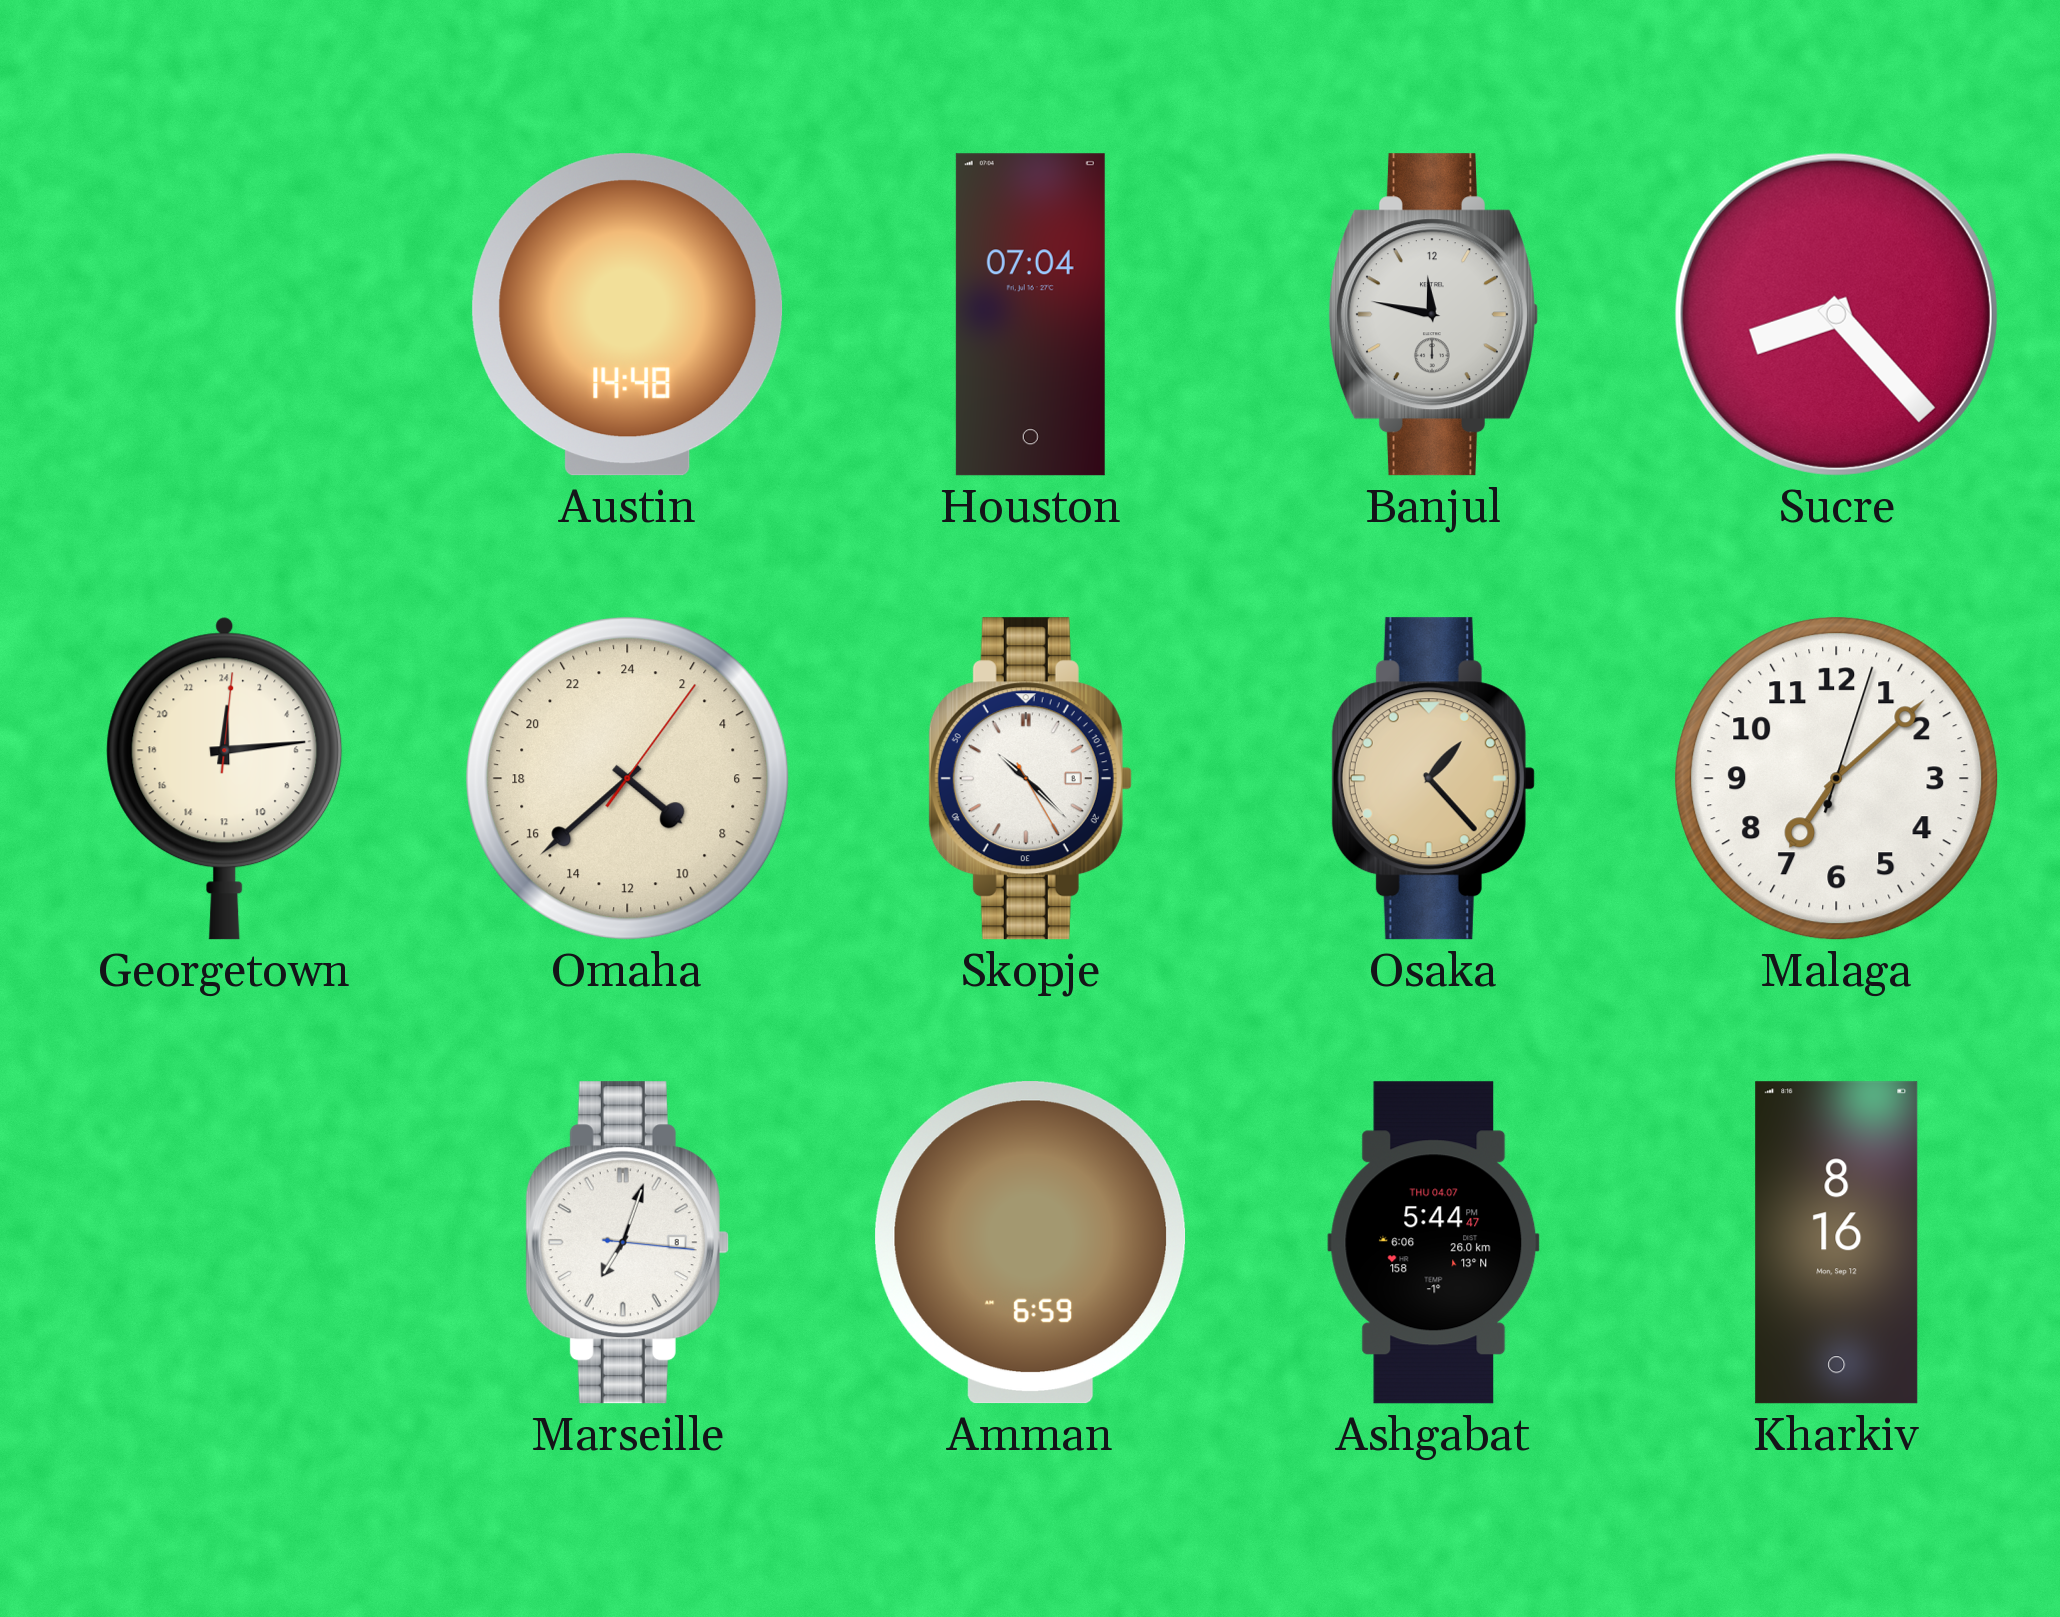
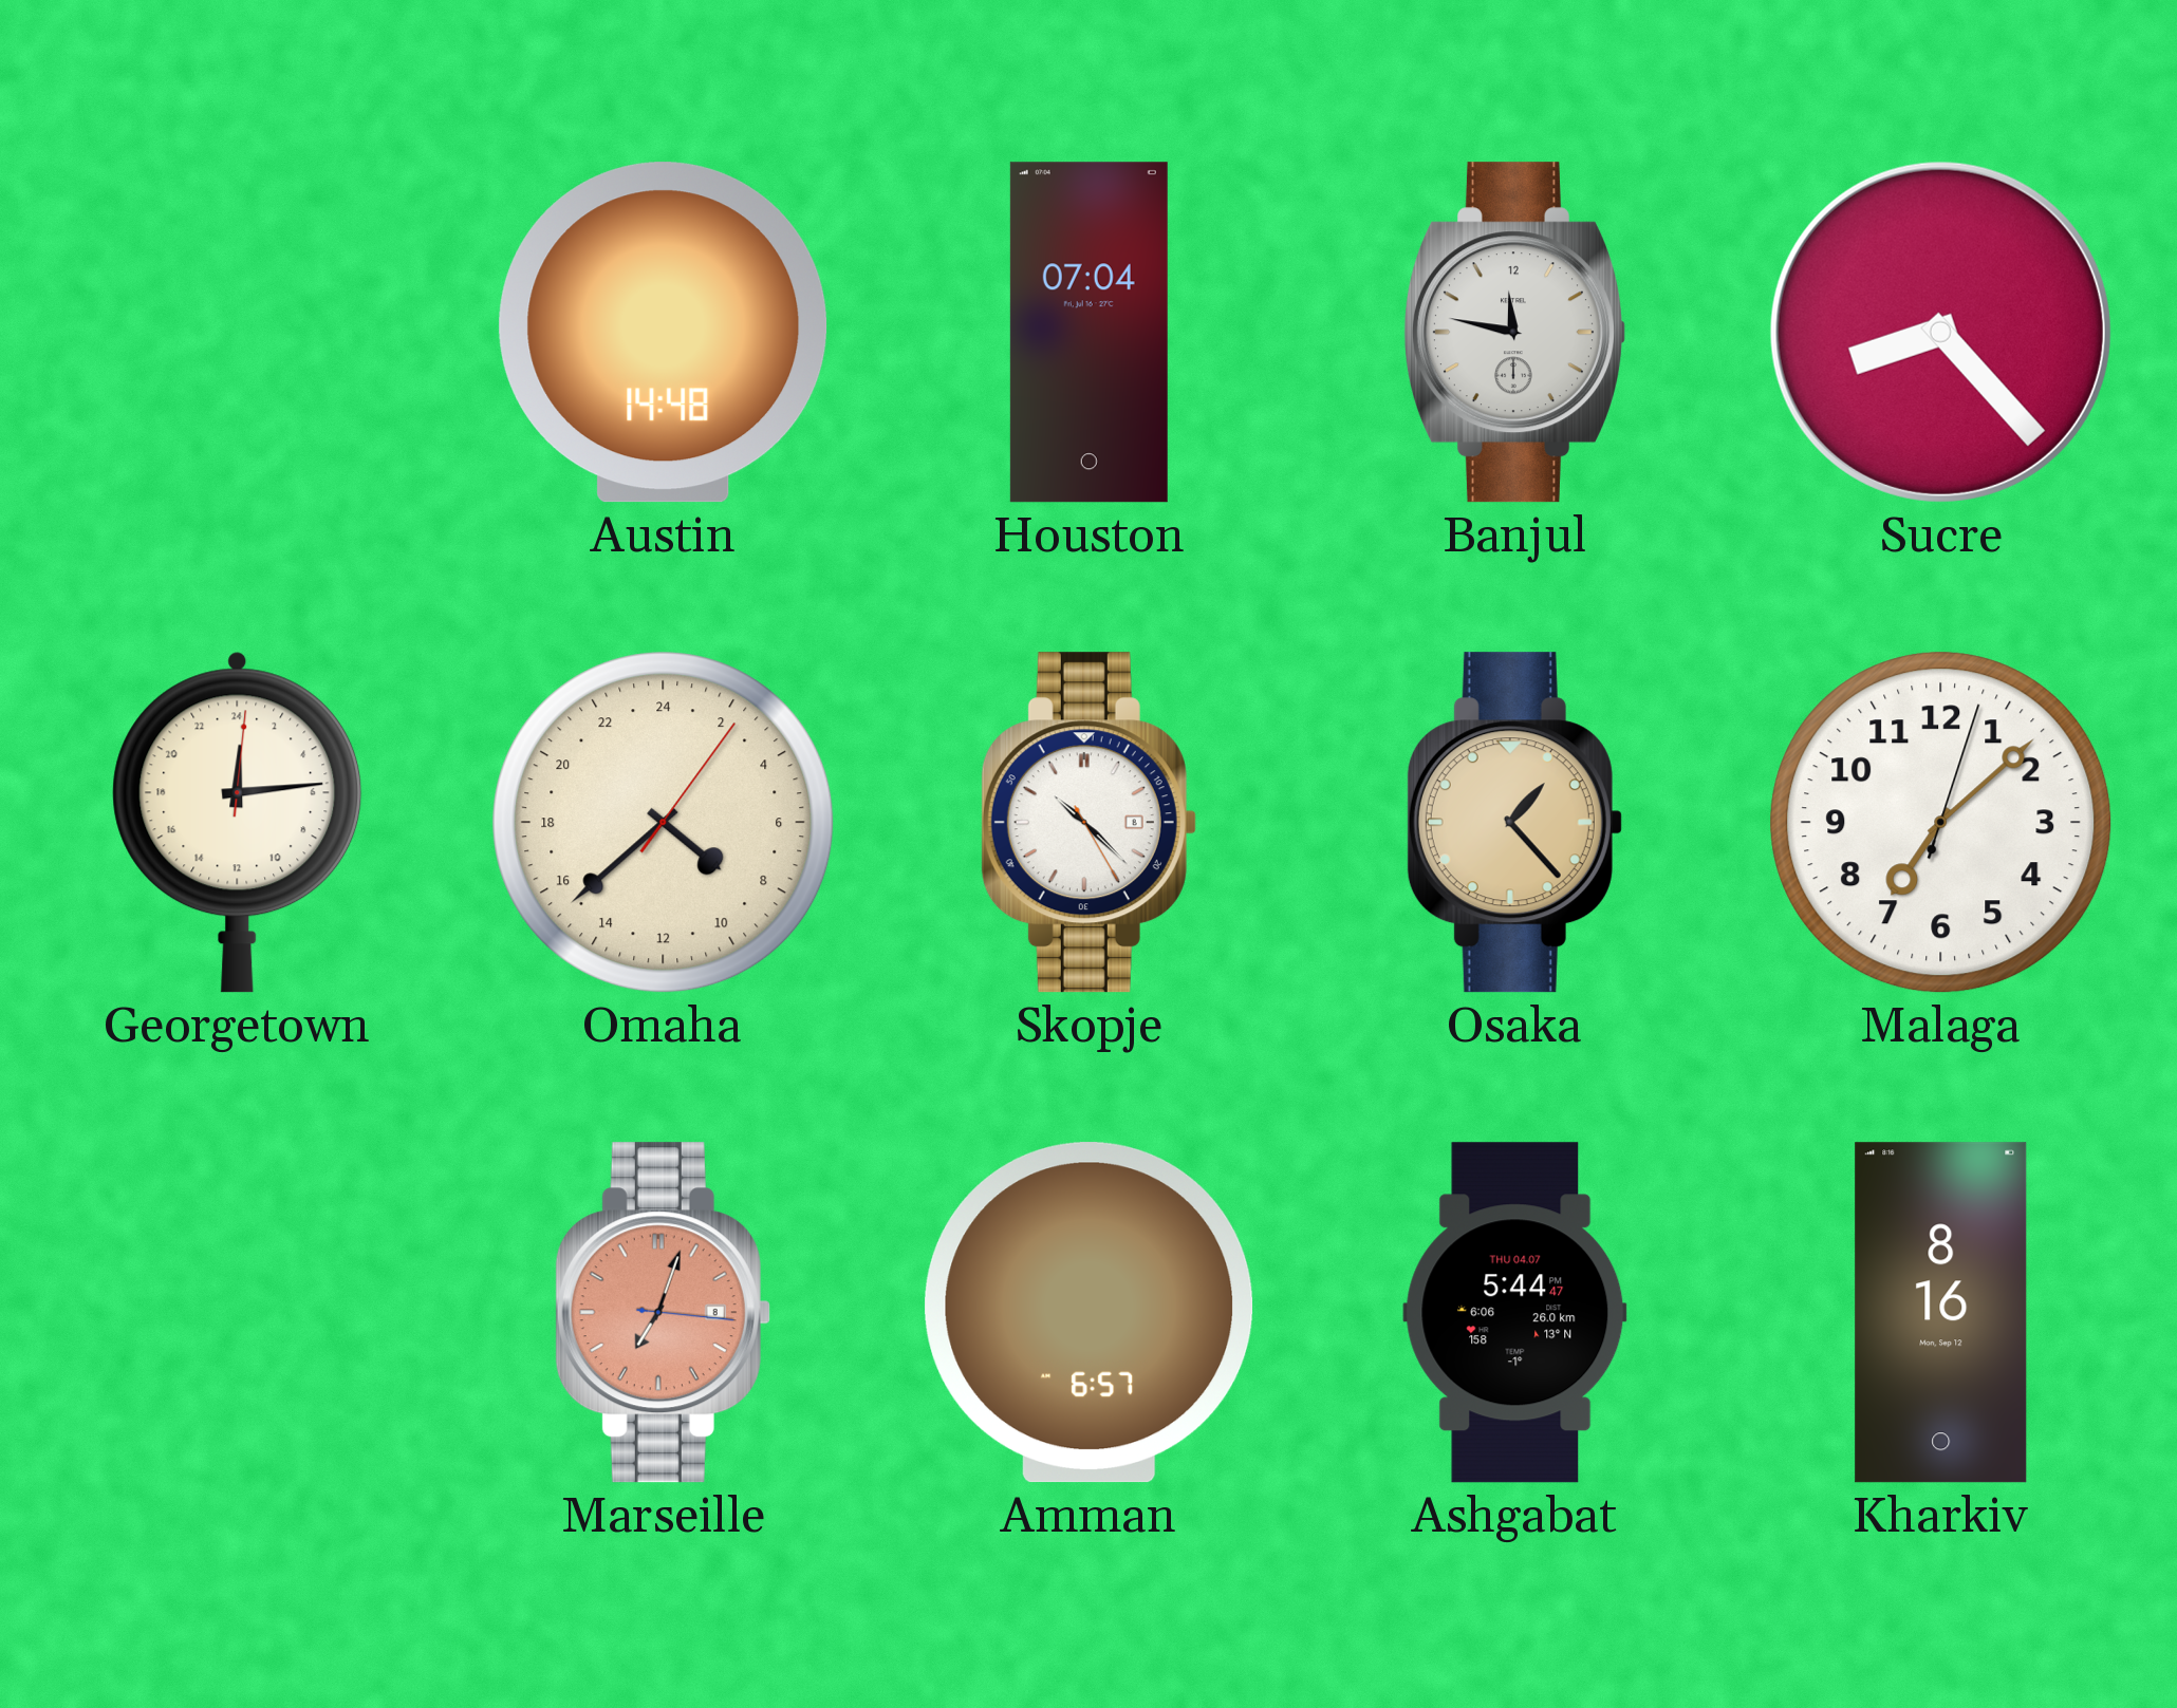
Marseille dial: white -> salmon (663, 1313)
Amman: 6:59 -> 6:57 (1090, 1313)
